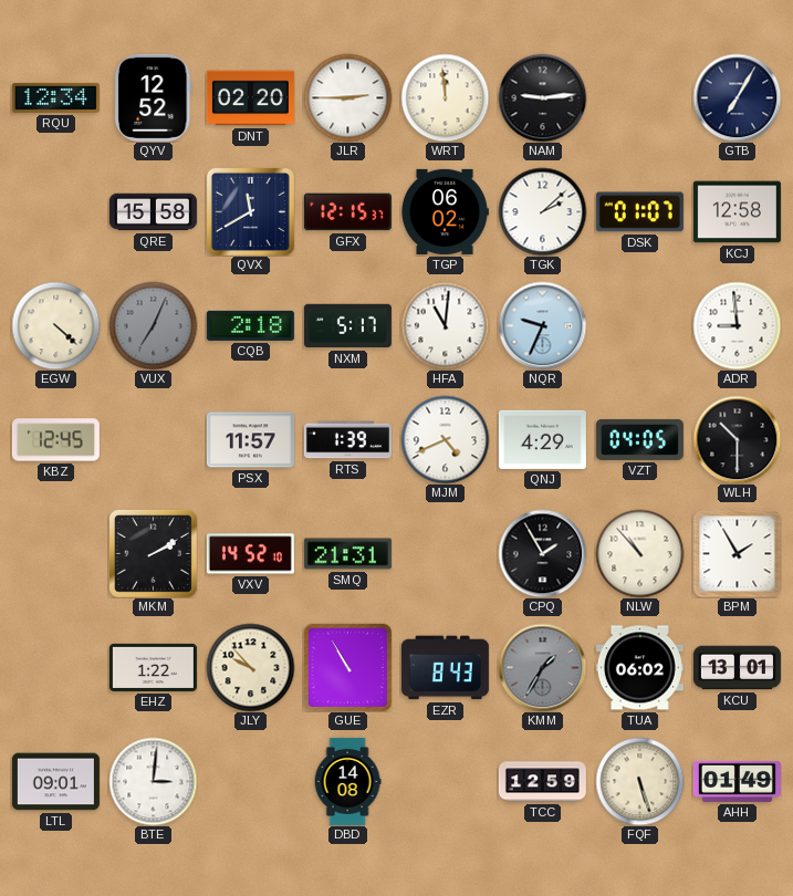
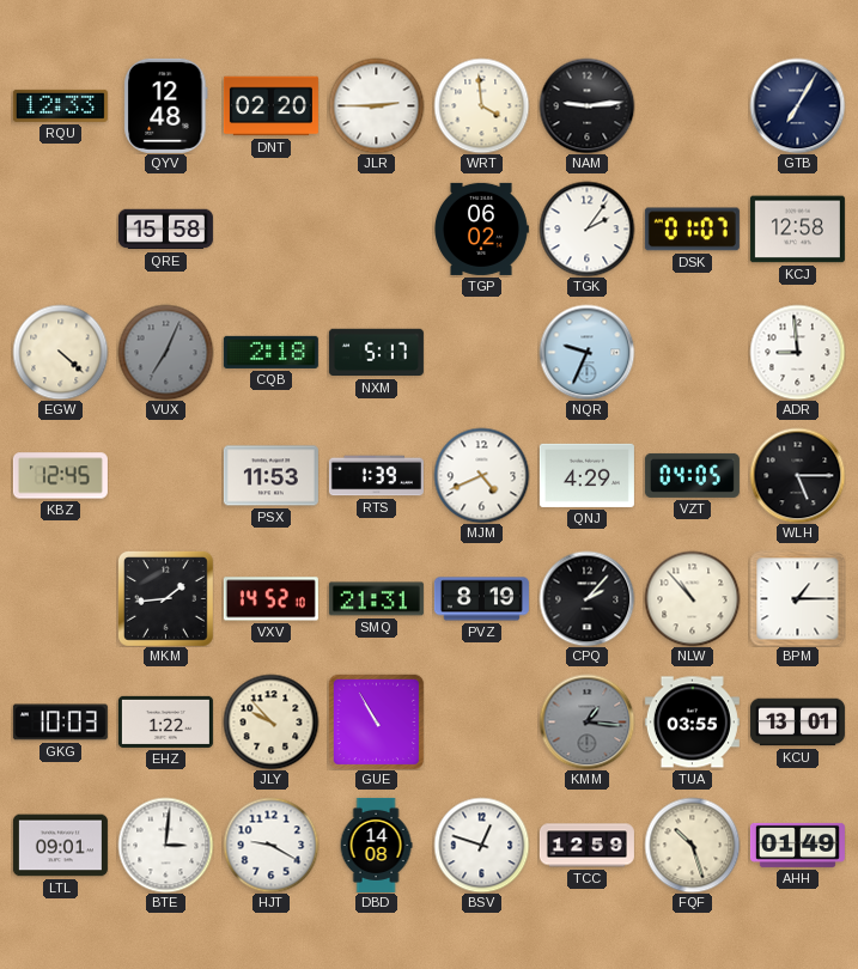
RQU: 12:34 -> 12:33 (60, 105)
QYV: 12:52 -> 12:48 (166, 105)
WRT: 11:59 -> 3:59 (481, 105)
QVX: 11:40 -> none (250, 211)
GFX: 12:15 -> none (347, 212)
TGK: 2:08 -> 2:06 (586, 228)
HFA: 11:01 -> none (445, 325)
PSX: 11:57 -> 11:53 (270, 476)
WLH: 10:30 -> 5:15 (797, 475)
MKM: 2:10 -> 1:44 (165, 598)
PVZ: none -> 8:19 (481, 599)
CPQ: 1:55 -> 2:07 (586, 598)
BPM: 1:55 -> 1:15 (797, 598)
GKG: none -> 10:03 (60, 723)
EZR: 8:43 -> none (445, 668)
KMM: 1:35 -> 1:16 (586, 721)
TUA: 06:02 -> 03:55 (692, 723)
HJT: none -> 9:20 (270, 845)
BSV: none -> 12:48 (481, 845)
FQF: 5:27 -> 10:27 (692, 845)
